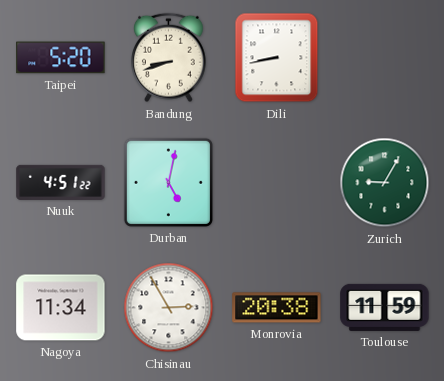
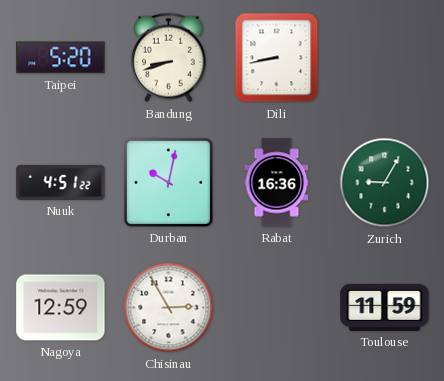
Durban: 5:02 -> 10:02 (168, 182)
Rabat: none -> 16:36 (277, 183)
Nagoya: 11:34 -> 12:59 (61, 308)
Monrovia: 20:38 -> none (277, 308)
